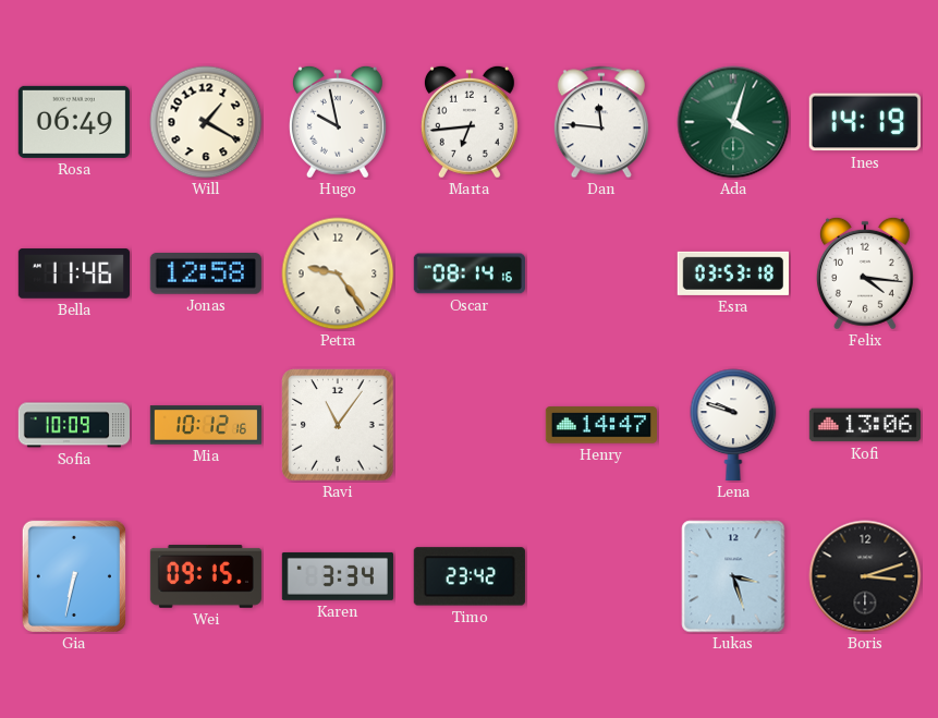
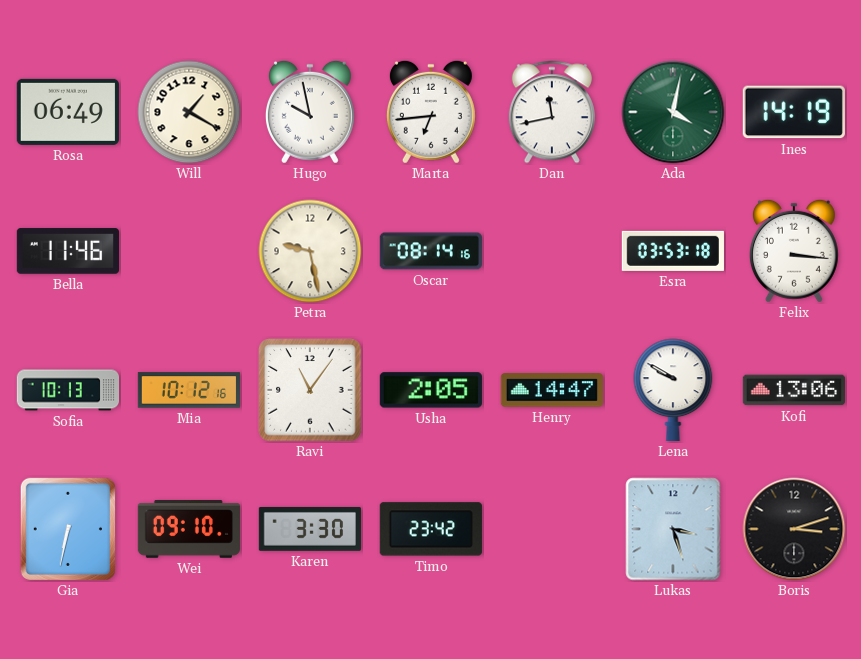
Dan: 11:46 -> 11:43 (552, 112)
Ada: 4:03 -> 4:02 (673, 112)
Jonas: 12:58 -> none (206, 275)
Petra: 9:24 -> 9:28 (310, 251)
Felix: 4:16 -> 3:16 (794, 251)
Sofia: 10:09 -> 10:13 (67, 390)
Usha: none -> 2:05 (431, 390)
Lena: 9:48 -> 9:50 (673, 390)
Wei: 09:15 -> 09:10 (188, 530)
Karen: 3:34 -> 3:30 (310, 529)
